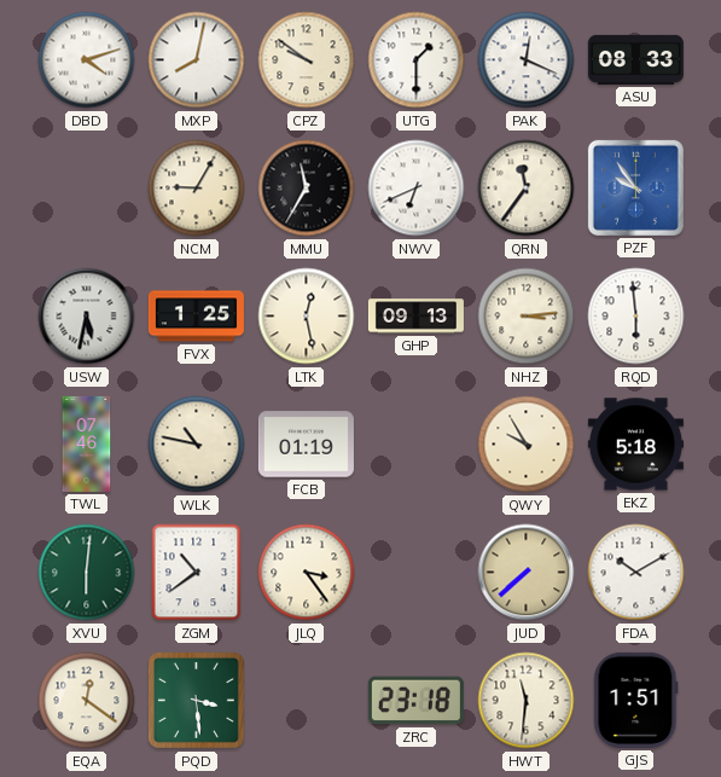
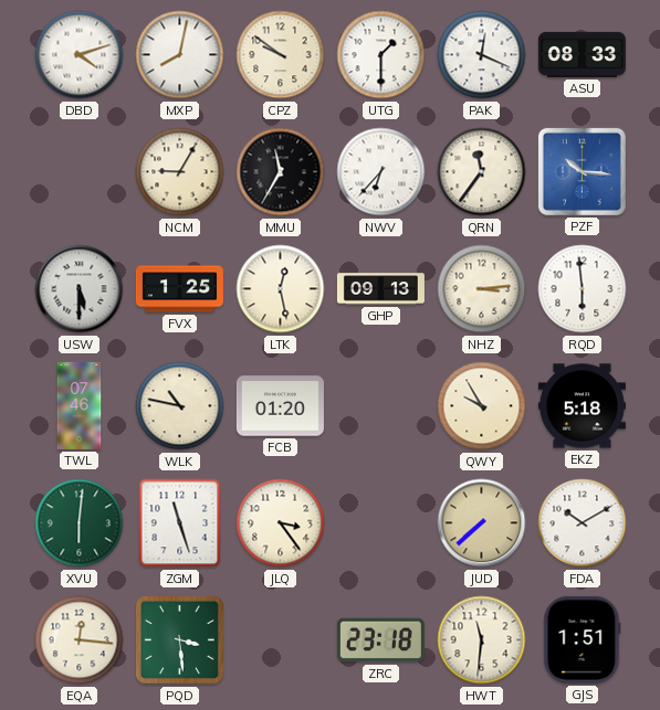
NWV: 6:41 -> 6:37 (381, 172)
PZF: 9:54 -> 10:16 (582, 171)
USW: 5:32 -> 5:30 (80, 289)
FCB: 01:19 -> 01:20 (280, 406)
ZGM: 10:39 -> 11:27 (180, 523)
EQA: 12:21 -> 12:16 (80, 640)
